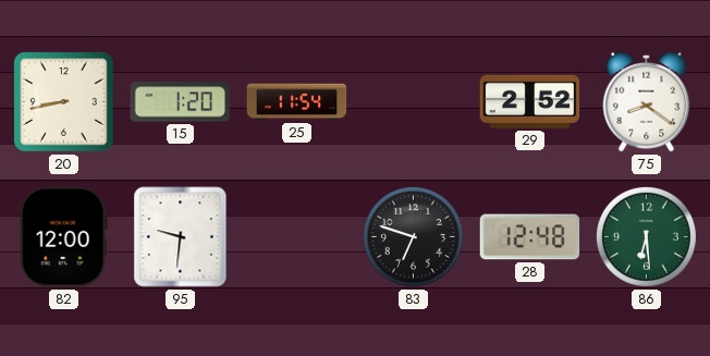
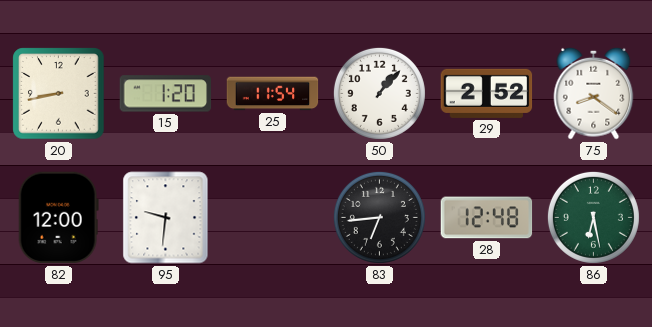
50: none -> 1:07 (379, 93)
83: 6:48 -> 6:44 (379, 217)
86: 6:29 -> 6:28 (593, 217)
